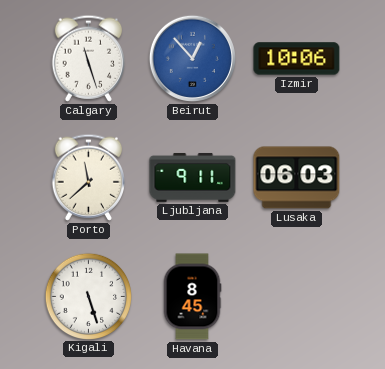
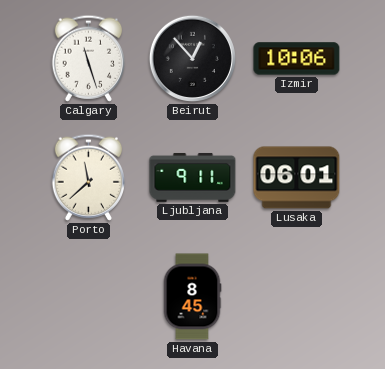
Beirut dial: blue -> black (192, 58)
Lusaka: 06:03 -> 06:01 (297, 178)
Kigali: 5:27 -> none (88, 296)
